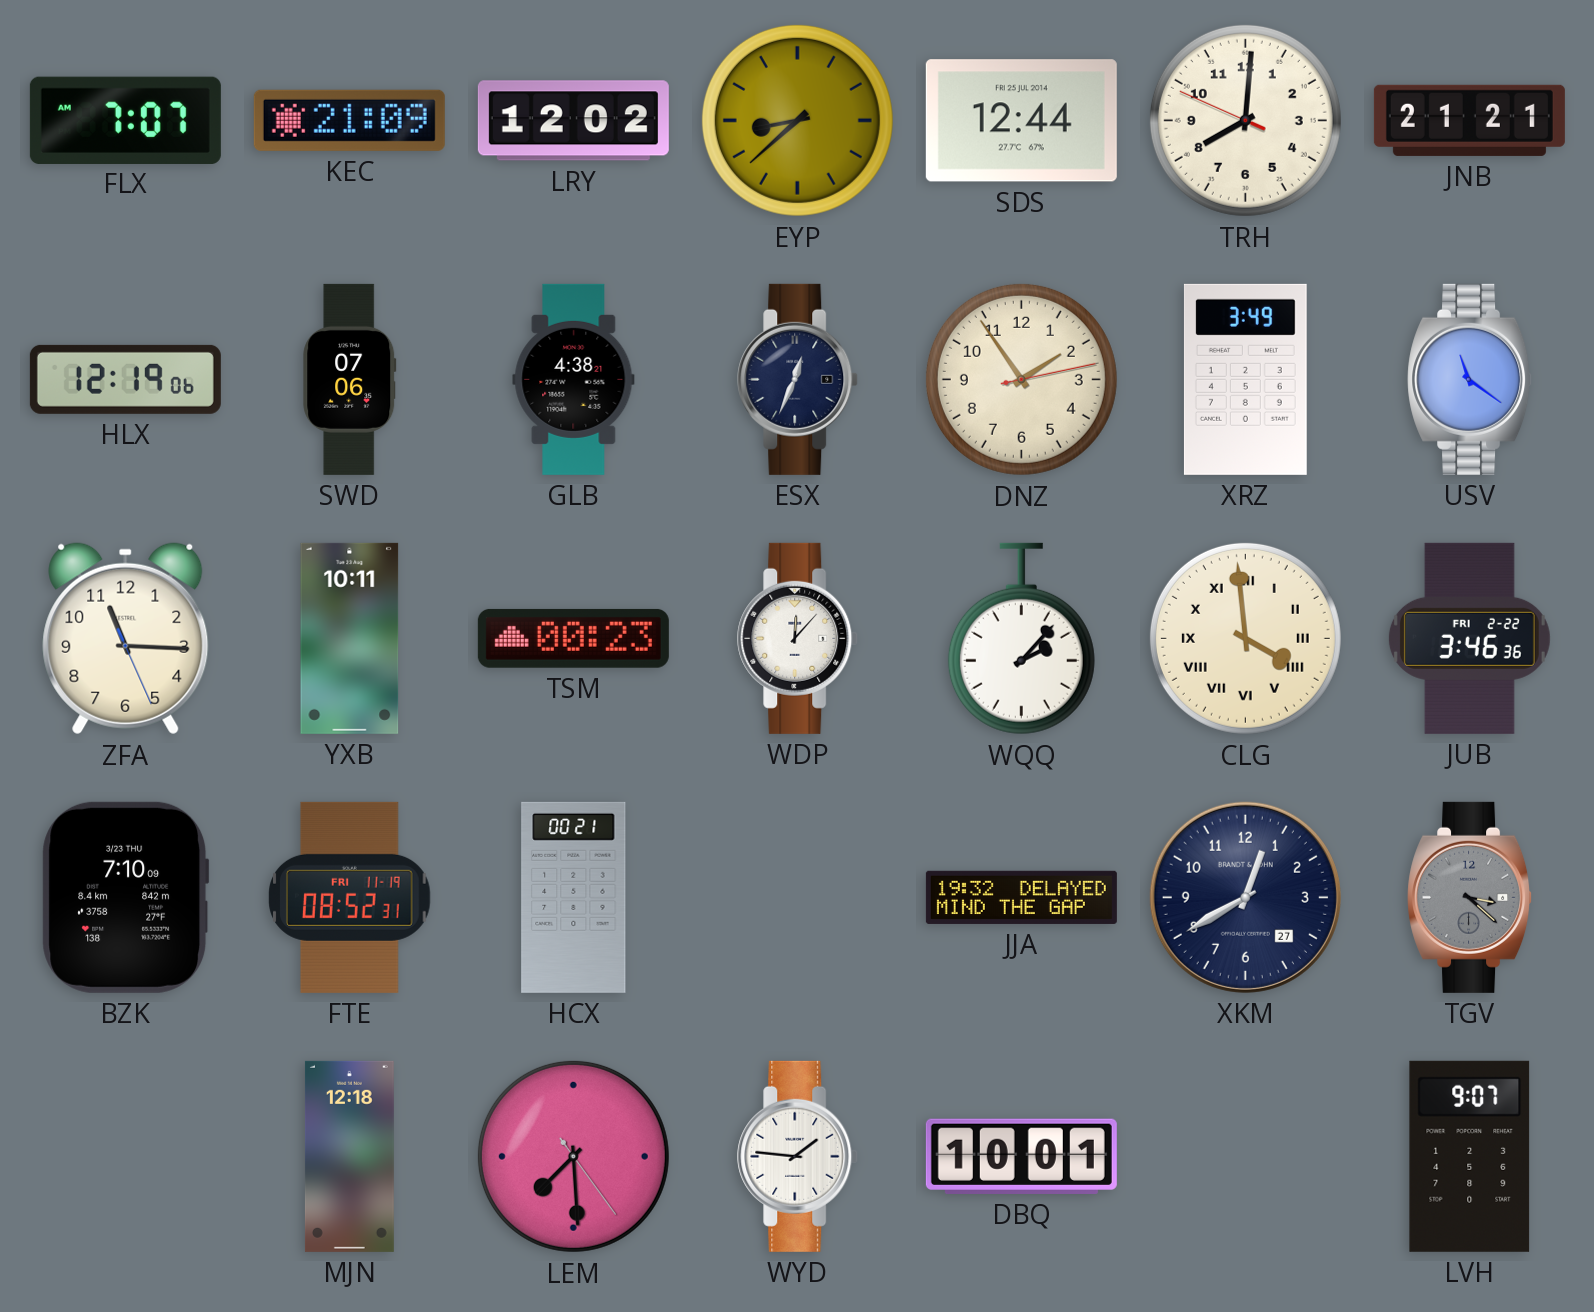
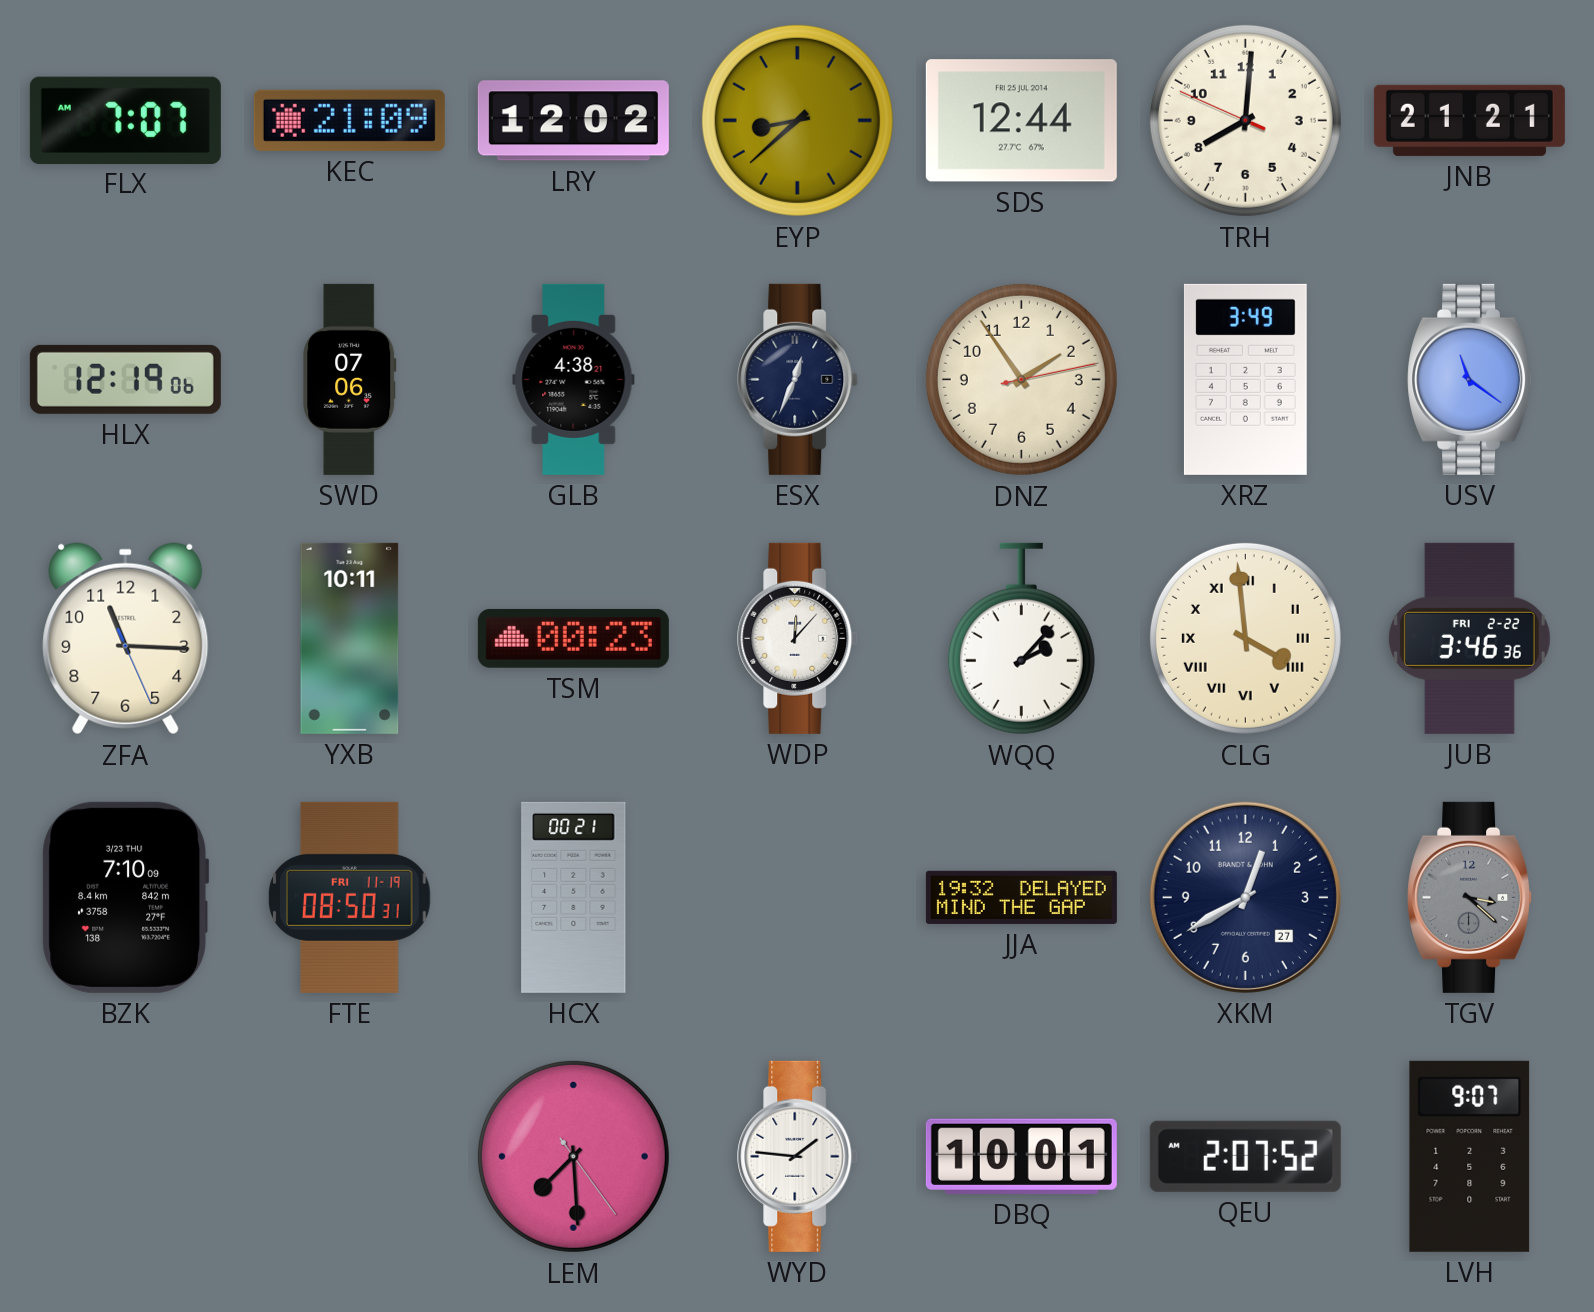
FTE: 08:52 -> 08:50 (350, 897)
MJN: 12:18 -> none (349, 1156)
QEU: none -> 2:07 (1245, 1156)
